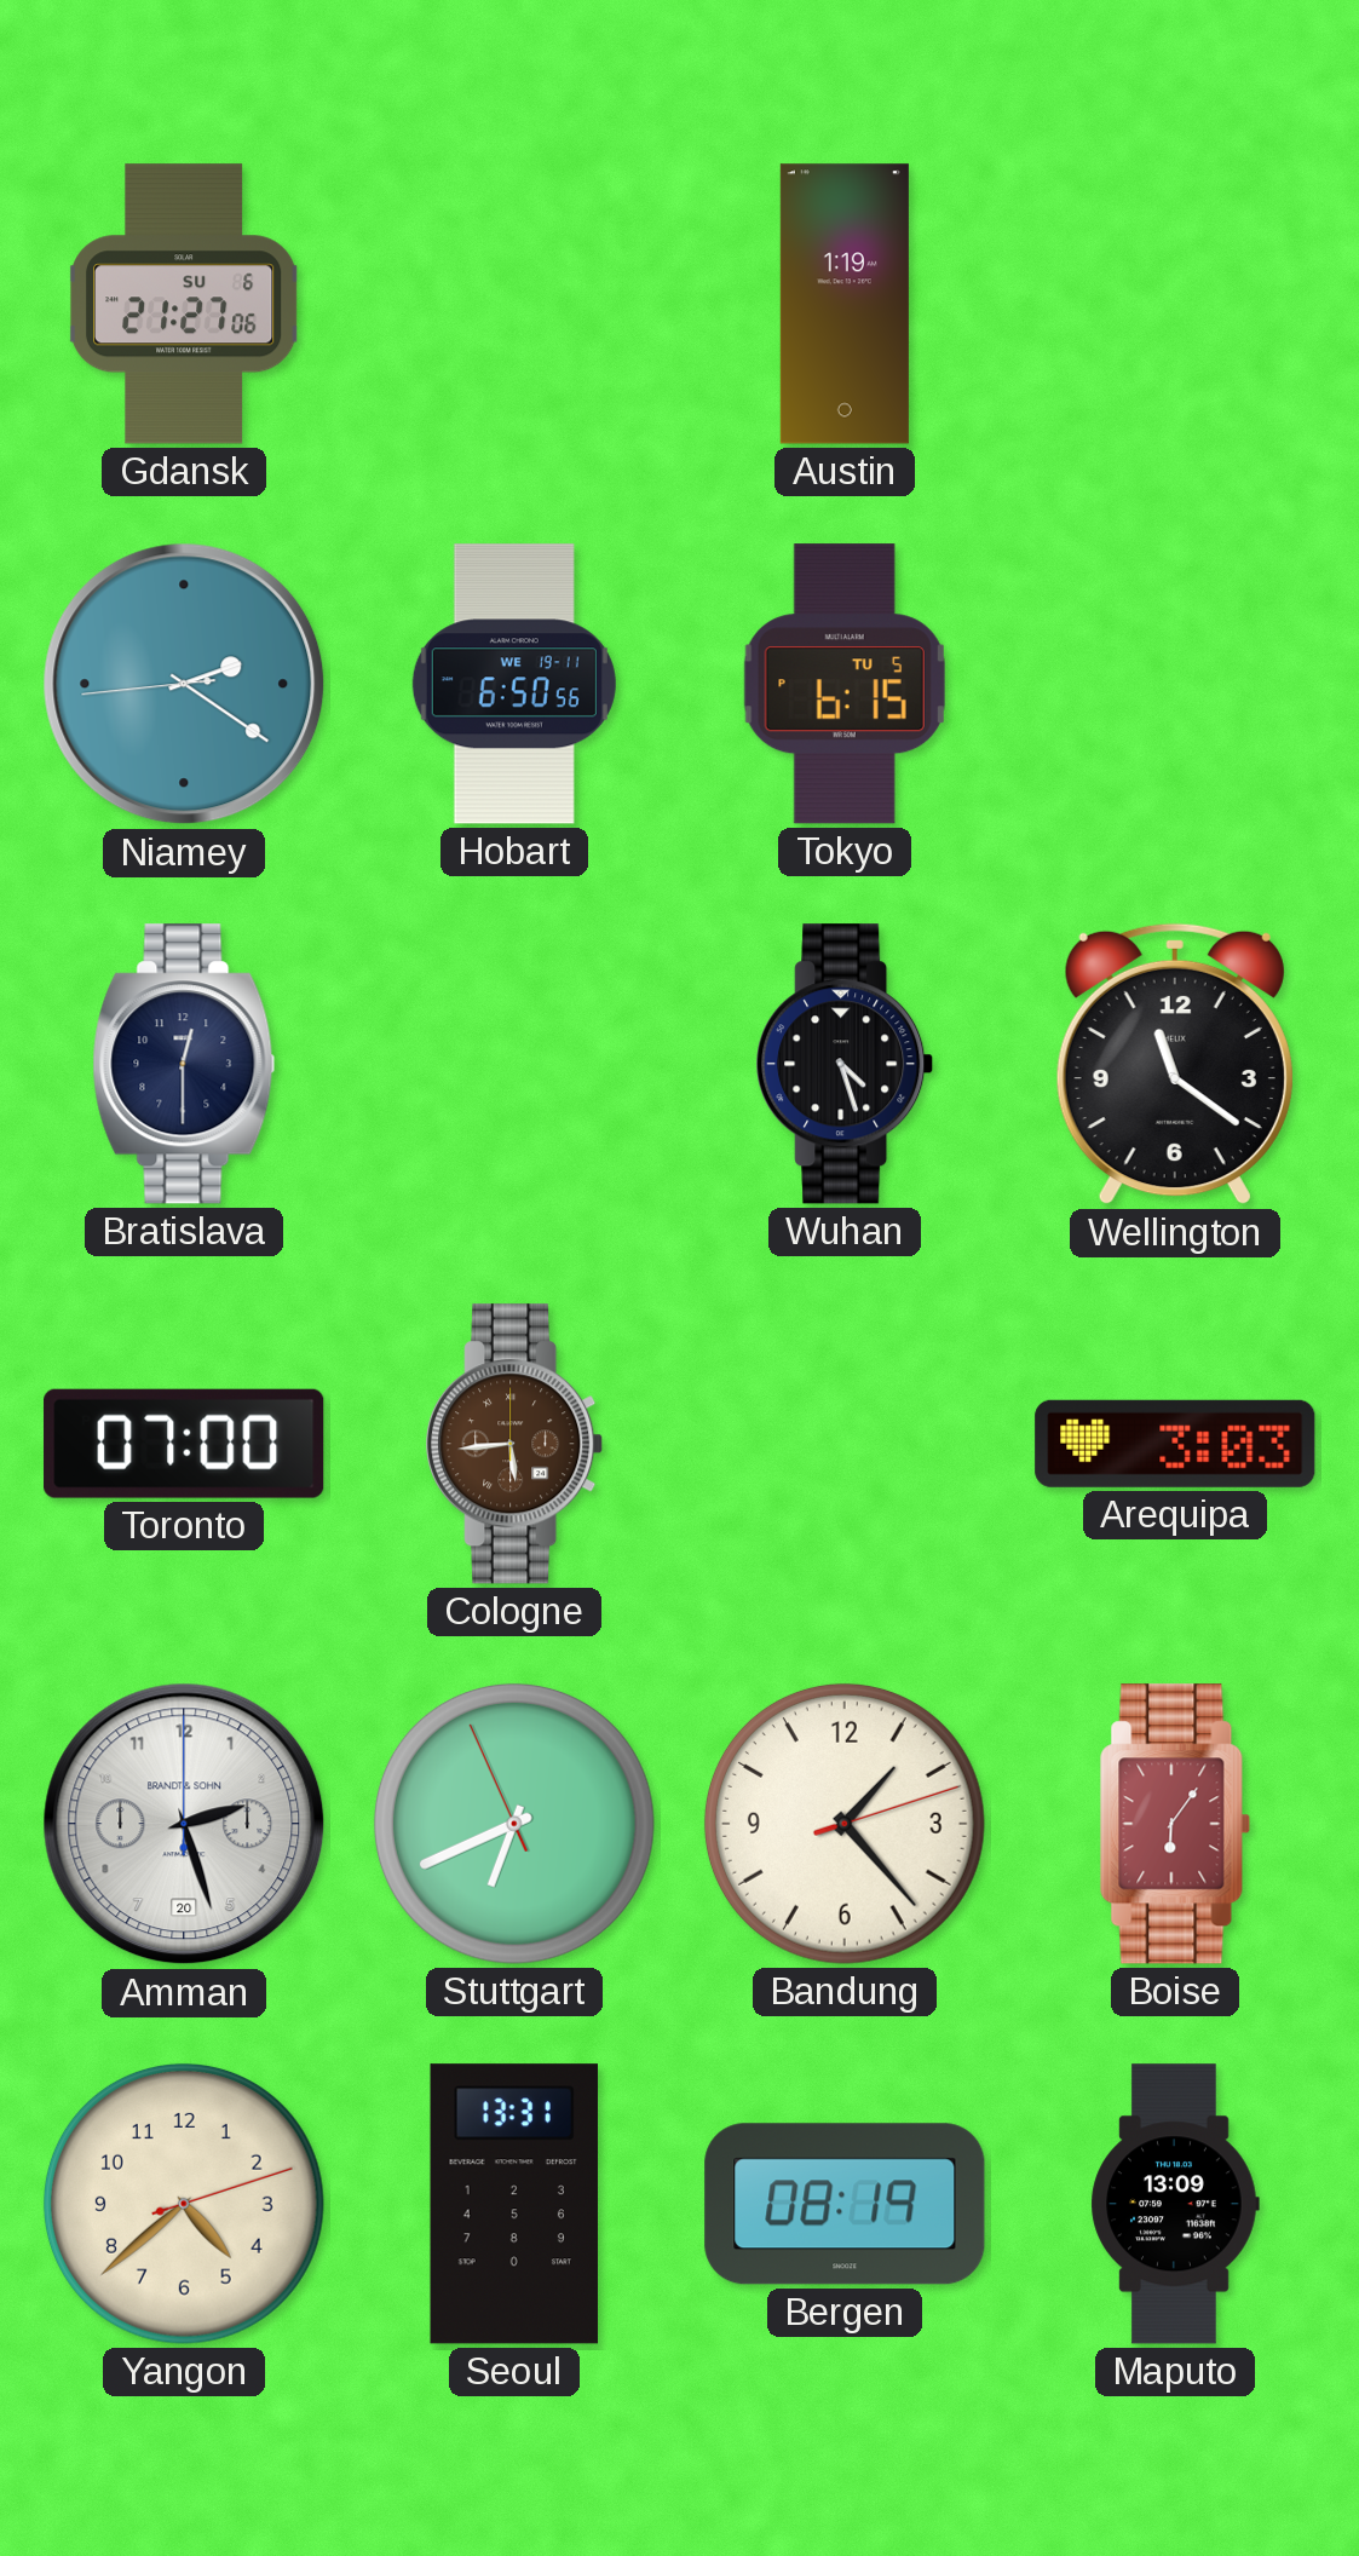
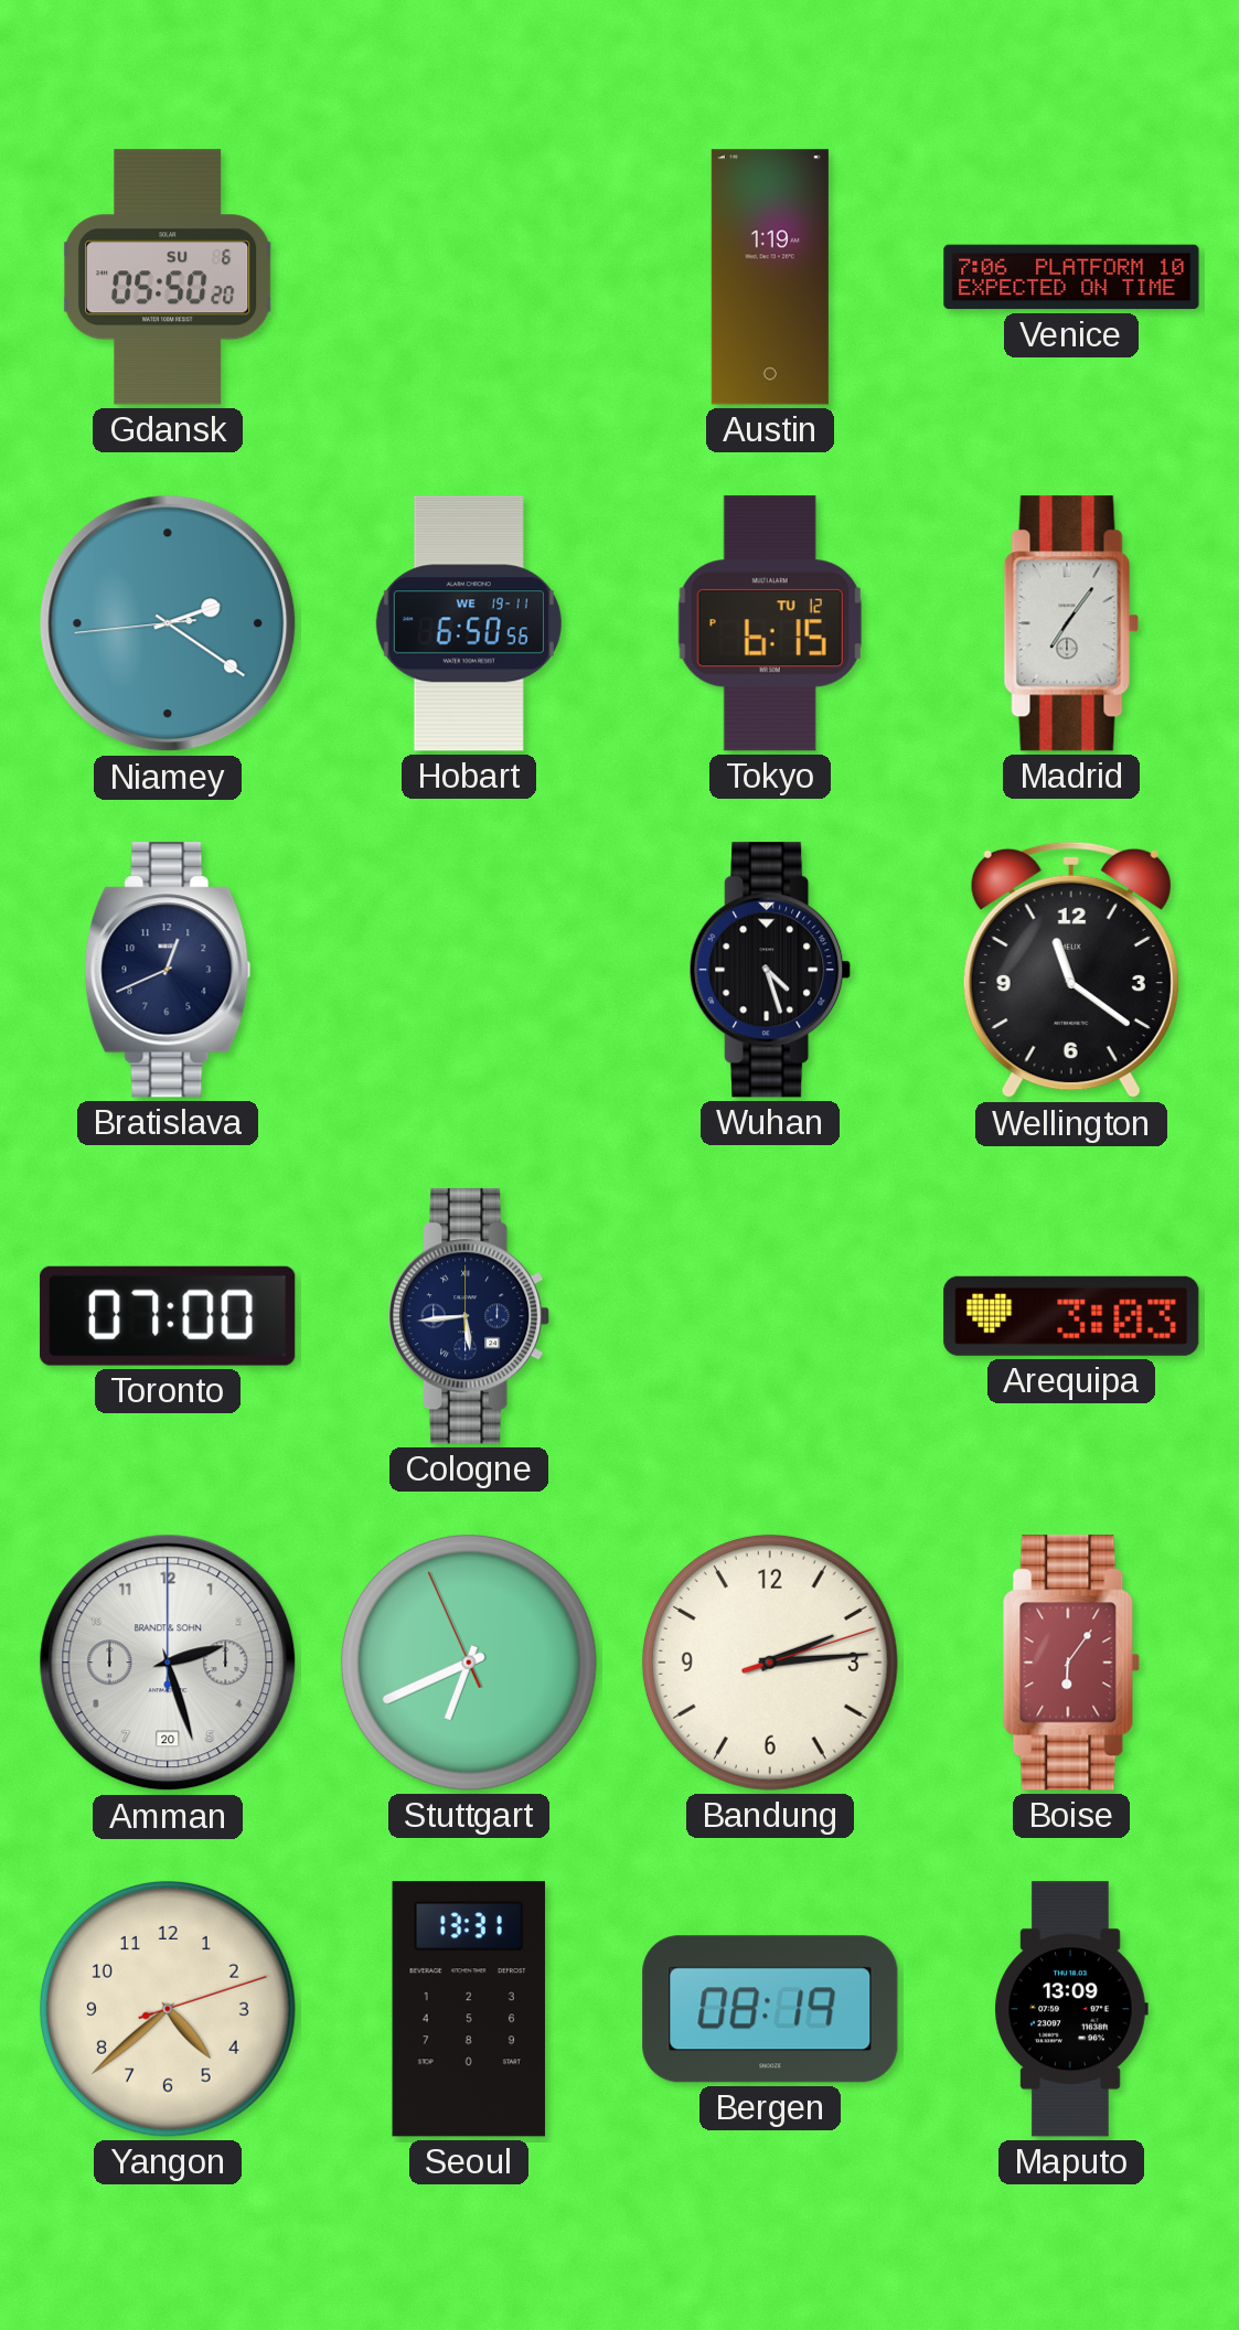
Gdansk: 21:27 -> 05:50 (168, 277)
Venice: none -> 7:06 (1071, 277)
Tokyo date: TU 5 -> TU 12 (770, 623)
Madrid: none -> 7:06 (1071, 623)
Bratislava: 12:30 -> 12:41 (168, 970)
Cologne dial: brown -> navy (470, 1316)
Bandung: 1:23 -> 2:14 (770, 1663)
